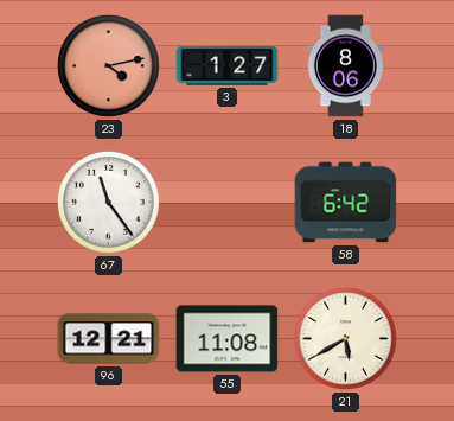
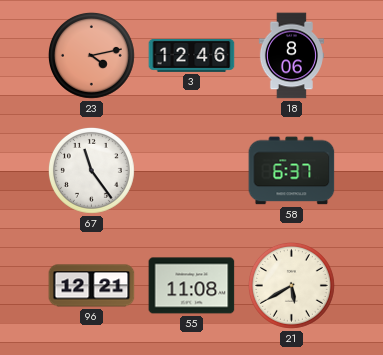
3: 1:27 -> 12:46 (192, 55)
58: 6:42 -> 6:37 (292, 171)
